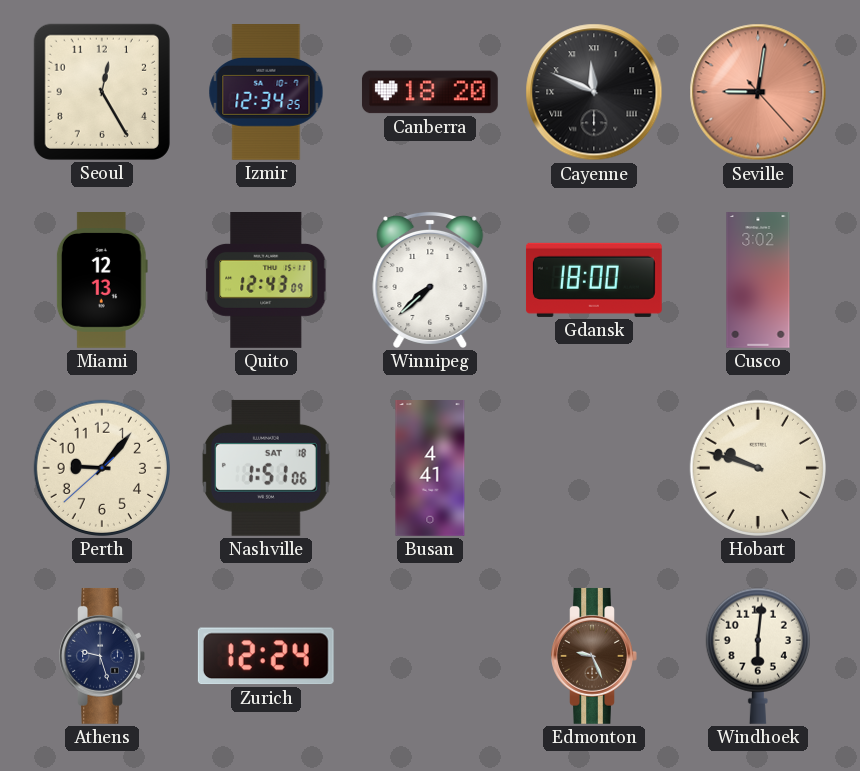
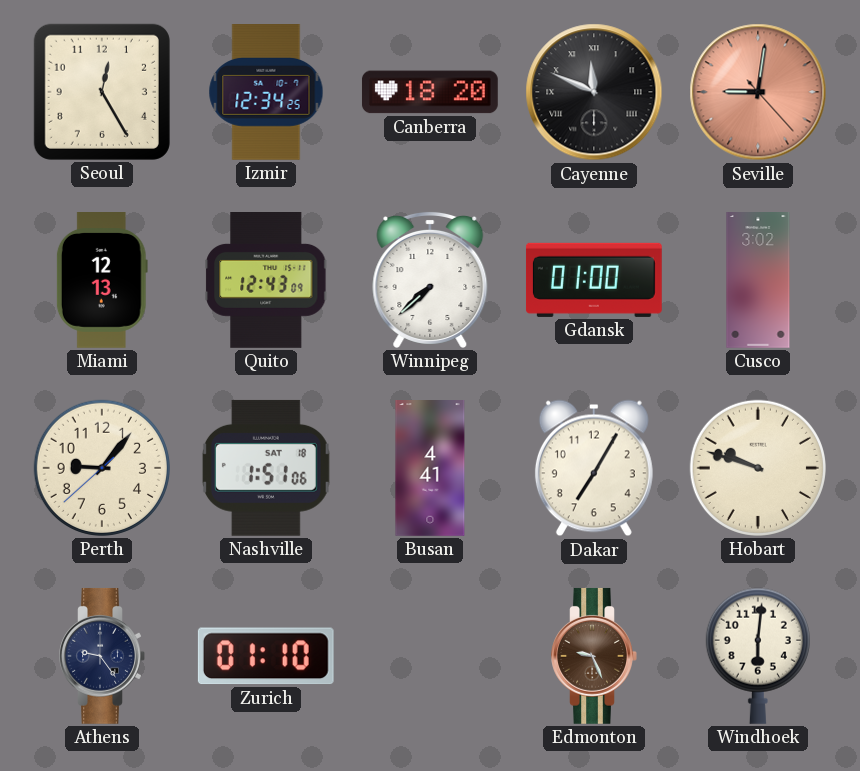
Gdansk: 18:00 -> 01:00 (594, 280)
Dakar: none -> 7:05 (594, 468)
Athens: 9:27 -> 9:24 (102, 656)
Zurich: 12:24 -> 01:10 (266, 656)
